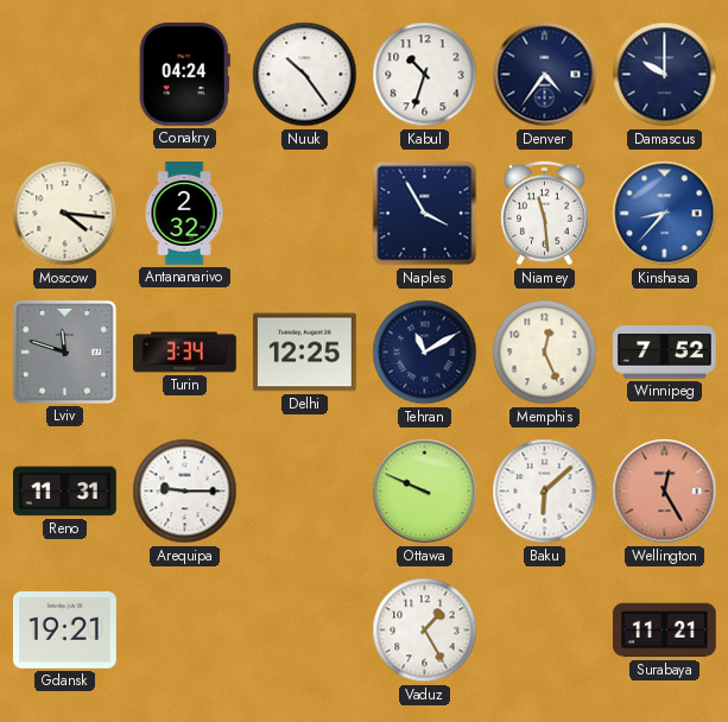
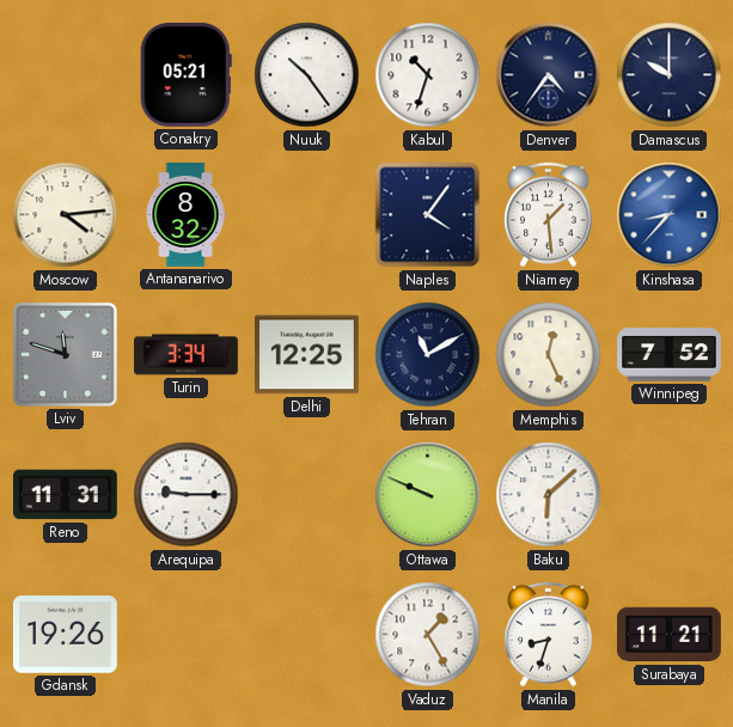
Conakry: 04:24 -> 05:21 (185, 74)
Moscow: 4:16 -> 4:14 (66, 215)
Antananarivo: 2:32 -> 8:32 (185, 215)
Naples: 3:55 -> 4:06 (428, 215)
Niamey: 11:29 -> 1:29 (549, 215)
Wellington: 12:25 -> none (665, 492)
Gdansk: 19:21 -> 19:26 (65, 635)
Manila: none -> 8:33 (549, 635)
